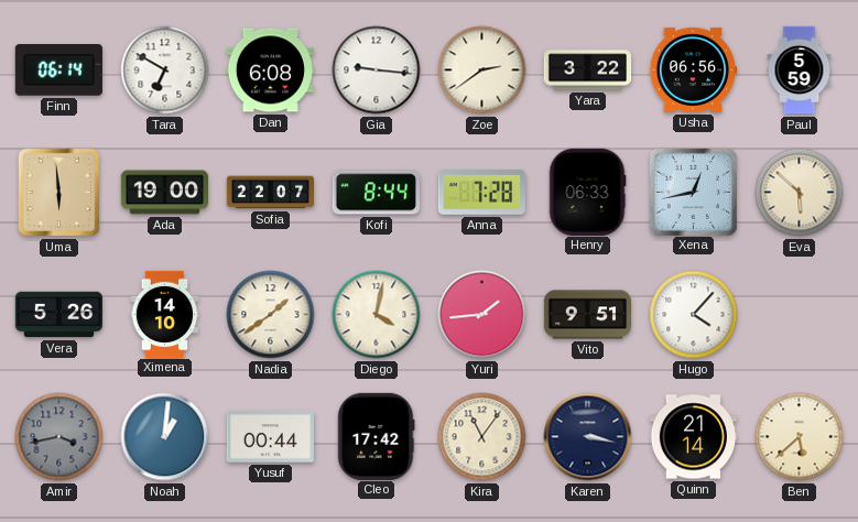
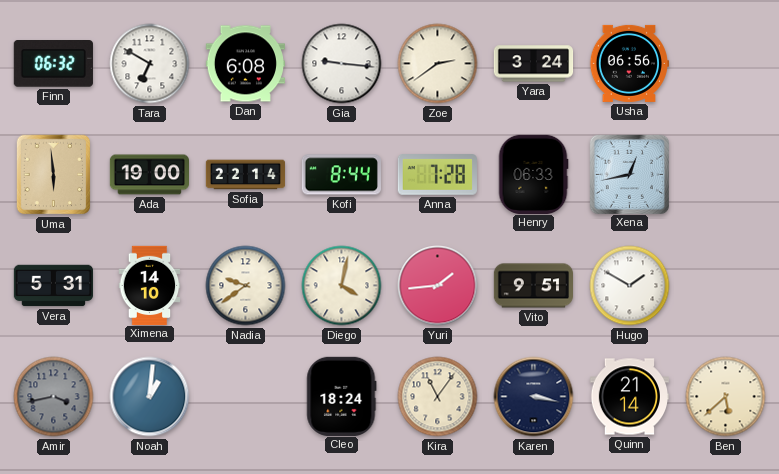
Finn: 06:14 -> 06:32 (53, 64)
Yara: 3:22 -> 3:24 (534, 64)
Paul: 5:59 -> none (800, 70)
Sofia: 22:07 -> 22:14 (246, 175)
Eva: 5:52 -> none (800, 193)
Vera: 5:26 -> 5:31 (53, 286)
Nadia: 1:39 -> 9:39 (246, 286)
Hugo: 4:07 -> 1:50 (630, 286)
Yusuf: 00:44 -> none (270, 437)
Cleo: 17:42 -> 18:24 (342, 396)
